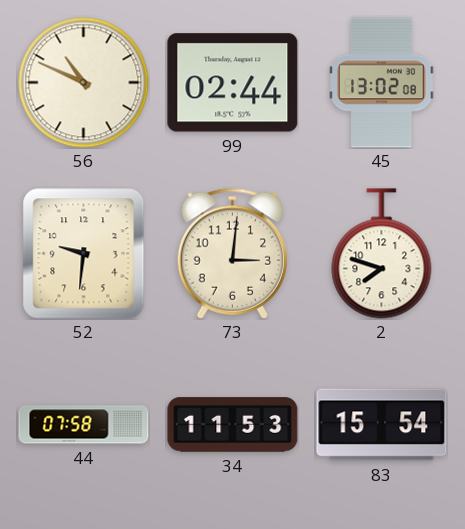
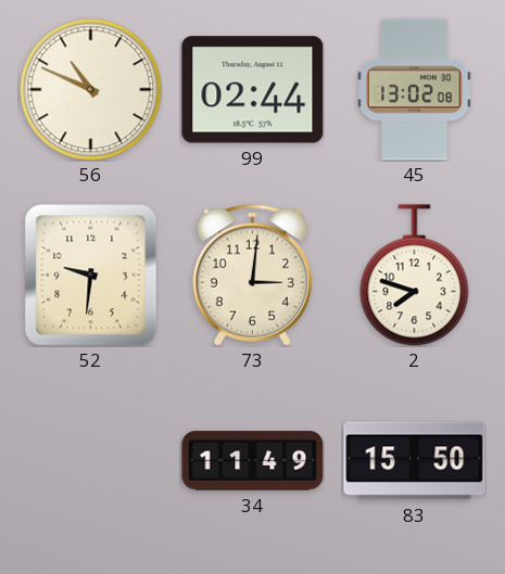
44: 07:58 -> none (84, 425)
34: 11:53 -> 11:49 (253, 461)
83: 15:54 -> 15:50 (415, 461)
